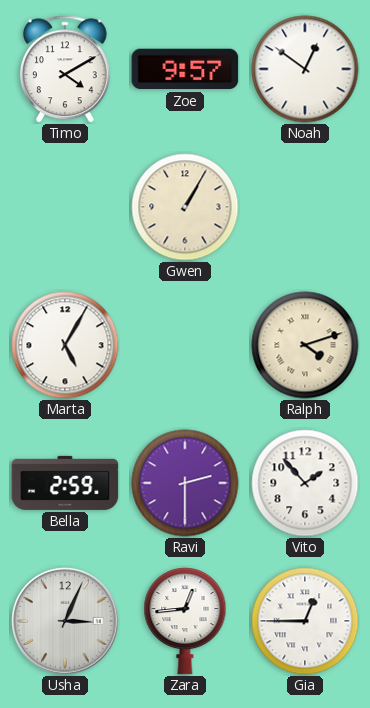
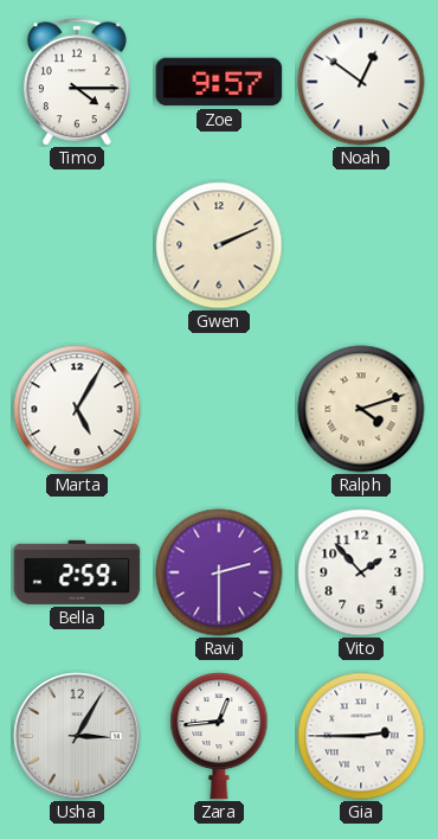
Timo: 4:10 -> 4:15 (77, 82)
Gwen: 1:05 -> 2:11 (219, 245)
Usha: 3:04 -> 3:05 (77, 736)
Gia: 12:45 -> 2:45 (361, 736)
